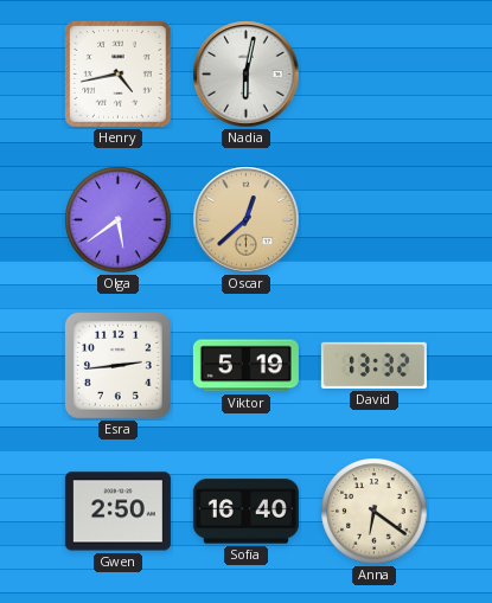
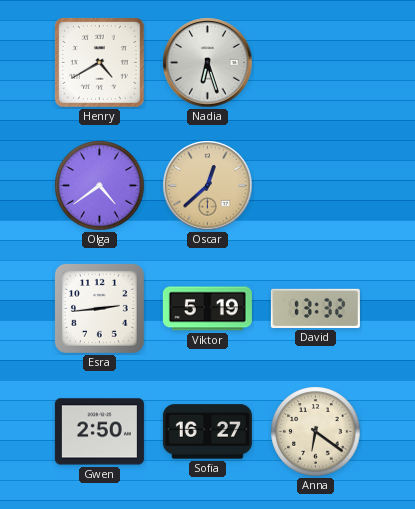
Henry: 4:43 -> 4:40 (100, 63)
Nadia: 6:02 -> 6:27 (208, 63)
Olga: 5:39 -> 4:39 (100, 186)
Sofia: 16:40 -> 16:27 (207, 432)
